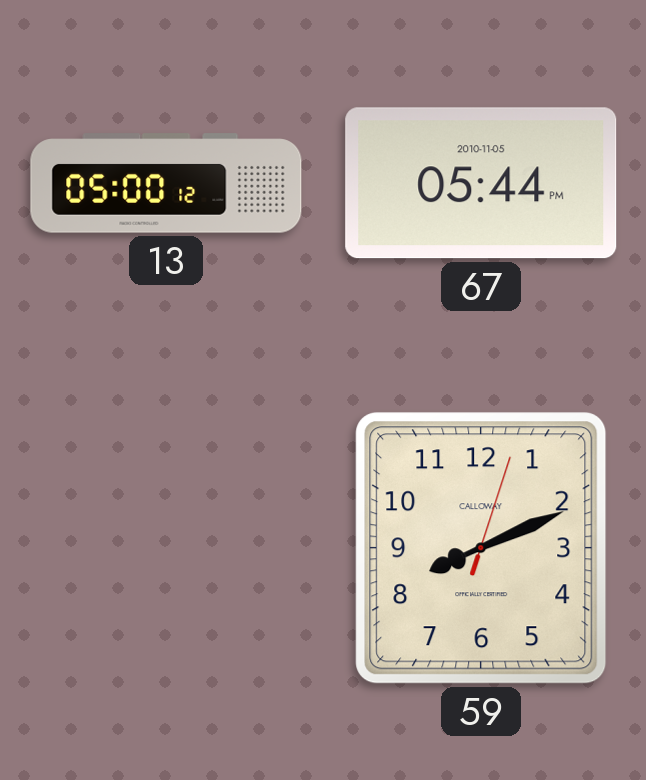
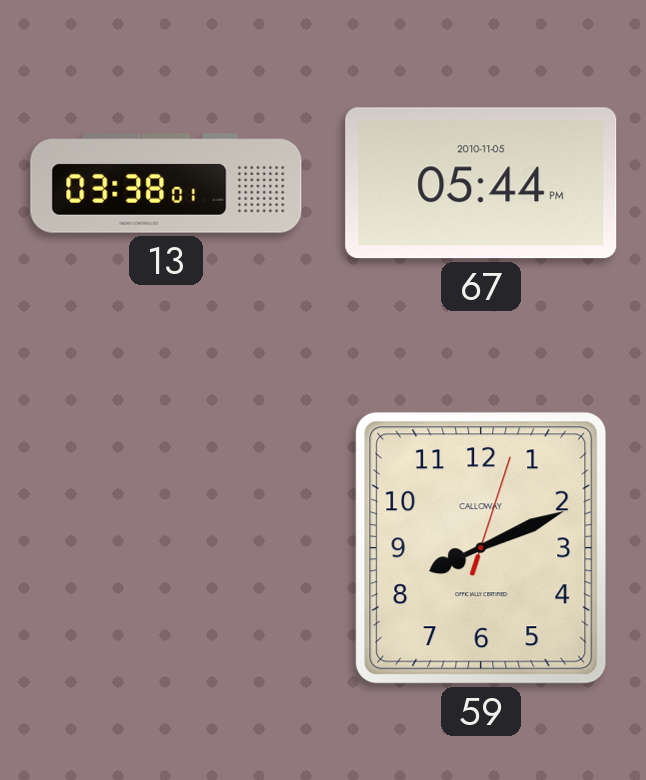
13: 05:00 -> 03:38 (166, 183)
